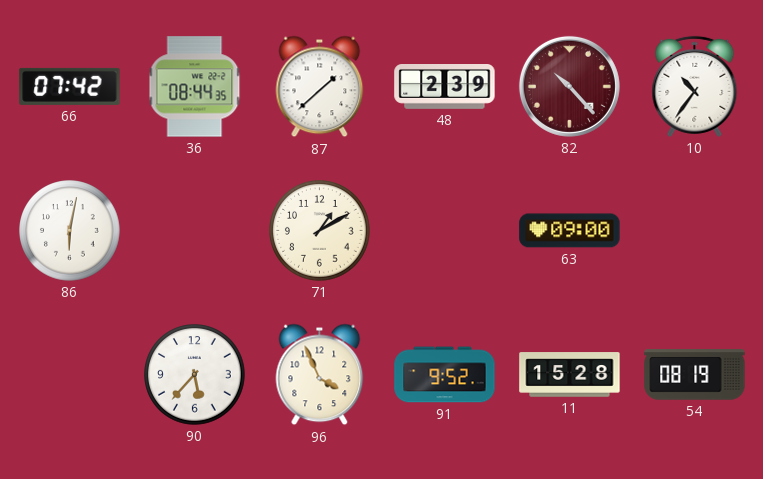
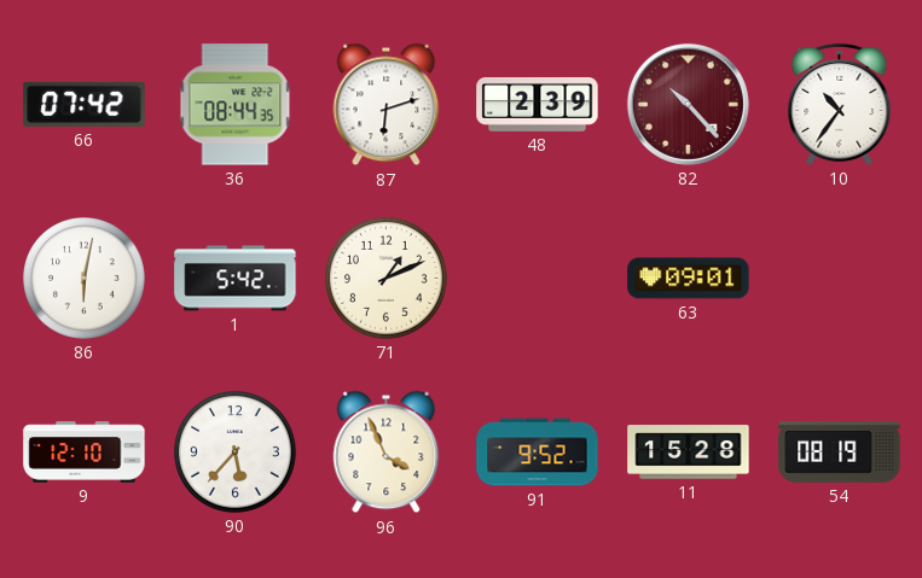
87: 1:38 -> 6:12 (387, 105)
1: none -> 5:42 (236, 279)
71: 1:10 -> 1:11 (387, 279)
63: 09:00 -> 09:01 (689, 279)
9: none -> 12:10 (85, 453)
